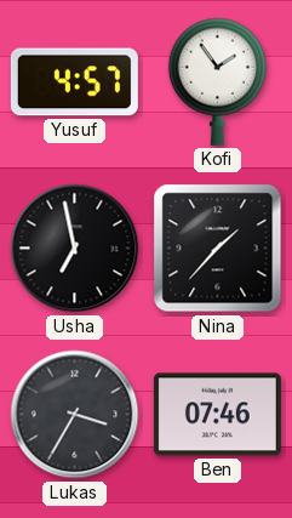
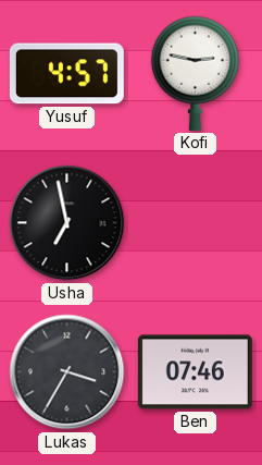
Kofi: 1:54 -> 2:47 (196, 73)
Nina: 1:37 -> none (218, 249)
